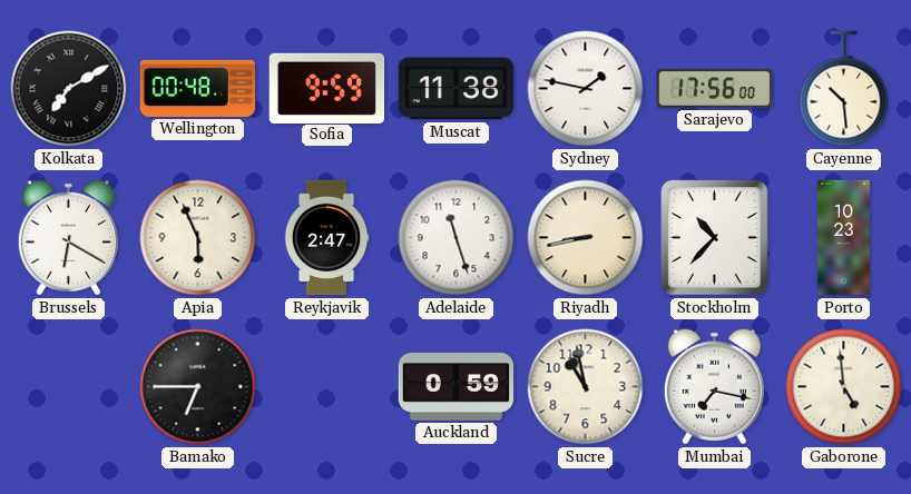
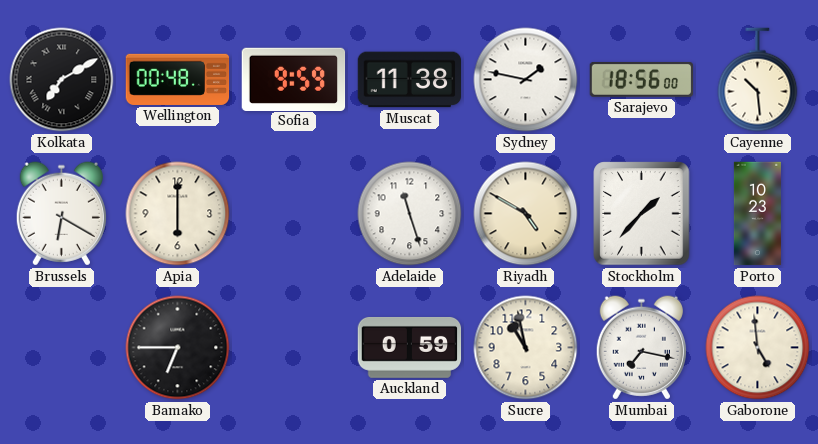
Sarajevo: 17:56 -> 18:56 (642, 79)
Apia: 5:56 -> 6:00 (178, 214)
Reykjavik: 2:47 -> none (326, 238)
Riyadh: 8:43 -> 4:50 (526, 214)
Stockholm: 10:37 -> 1:37 (642, 214)
